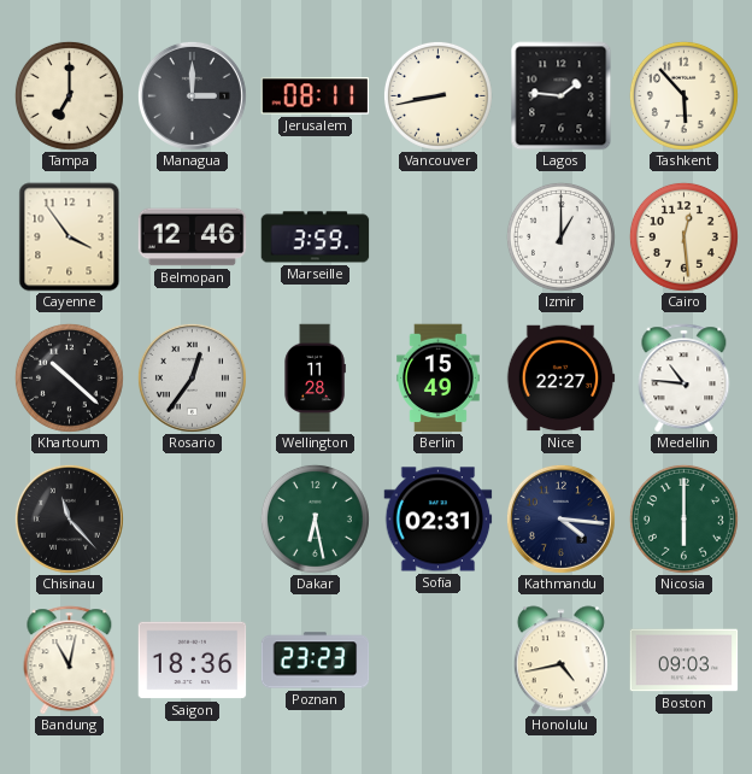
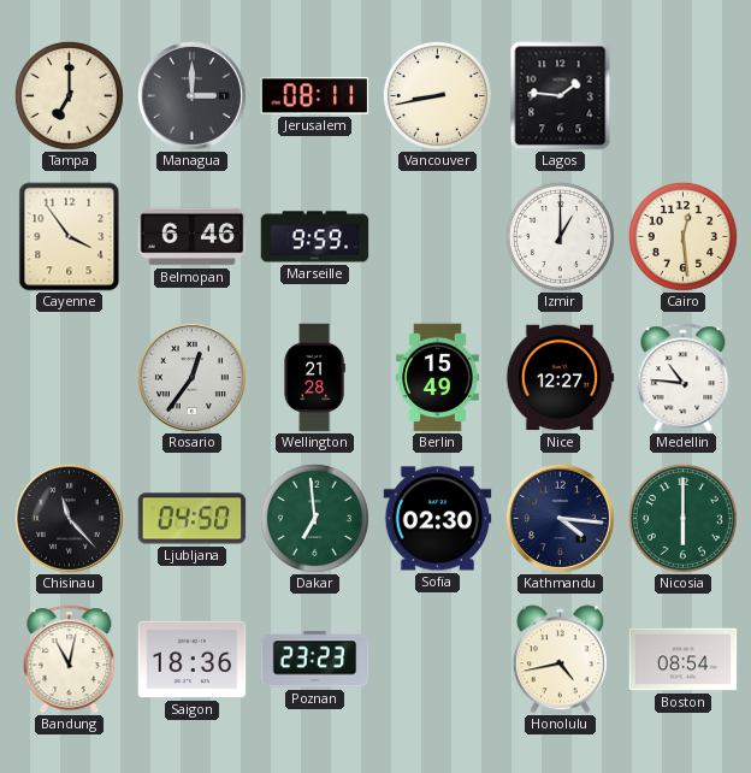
Tashkent: 5:53 -> none (683, 95)
Belmopan: 12:46 -> 6:46 (193, 237)
Marseille: 3:59 -> 9:59 (315, 237)
Khartoum: 10:22 -> none (69, 377)
Wellington: 11:28 -> 21:28 (314, 378)
Nice: 22:27 -> 12:27 (560, 378)
Ljubljana: none -> 04:50 (193, 519)
Dakar: 6:28 -> 6:59 (314, 518)
Sofia: 02:31 -> 02:30 (438, 519)
Boston: 09:03 -> 08:54 (684, 660)
